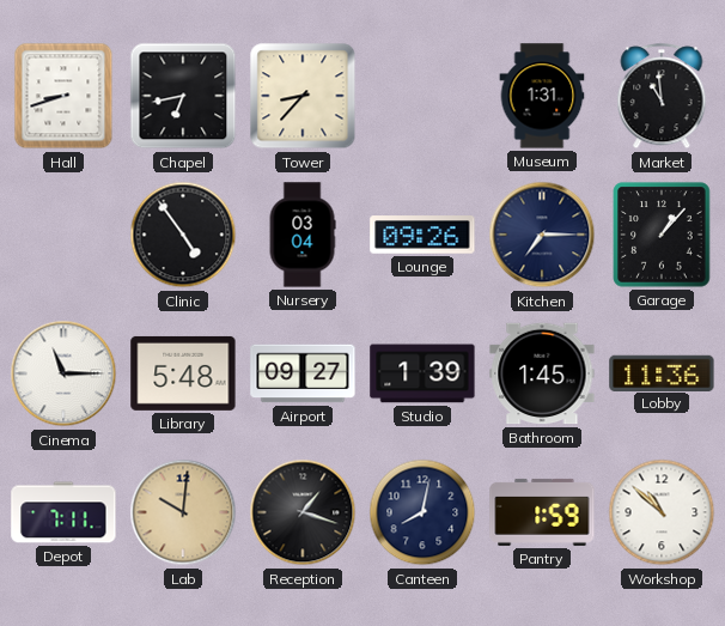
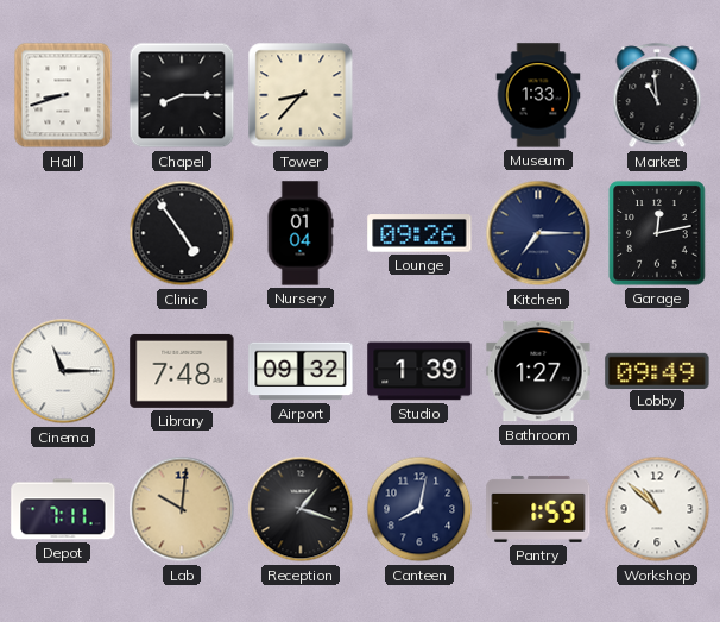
Chapel: 6:43 -> 8:15 (182, 95)
Museum: 1:31 -> 1:33 (538, 95)
Nursery: 03:04 -> 01:04 (301, 233)
Garage: 1:07 -> 12:13 (657, 233)
Library: 5:48 -> 7:48 (182, 371)
Airport: 09:27 -> 09:32 (301, 371)
Bathroom: 1:45 -> 1:27 (538, 371)
Lobby: 11:36 -> 09:49 (657, 370)
